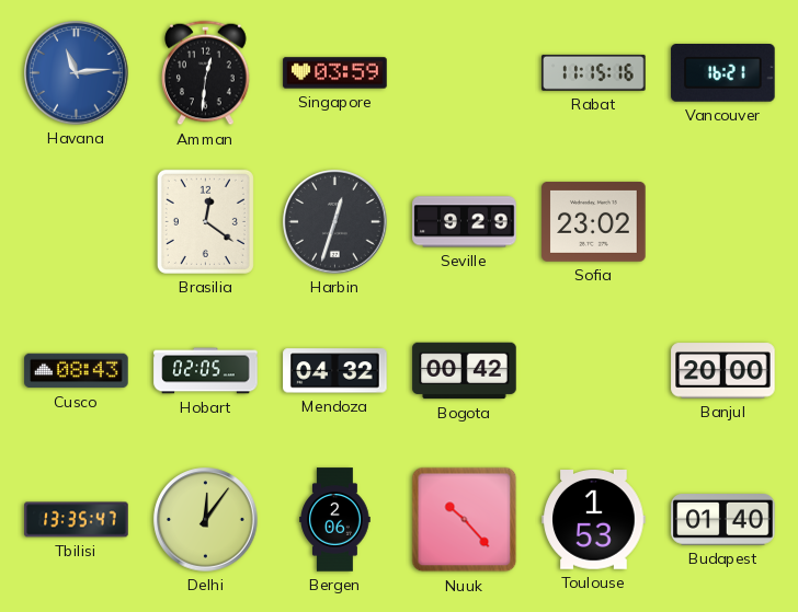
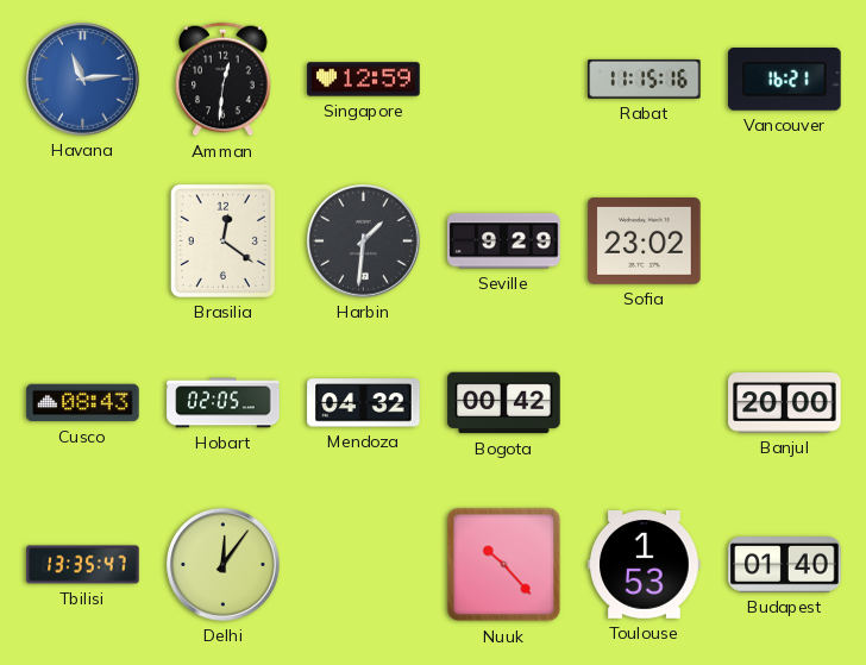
Singapore: 03:59 -> 12:59 (364, 80)
Harbin: 12:33 -> 1:31 (364, 241)
Bergen: 2:06 -> none (335, 520)
